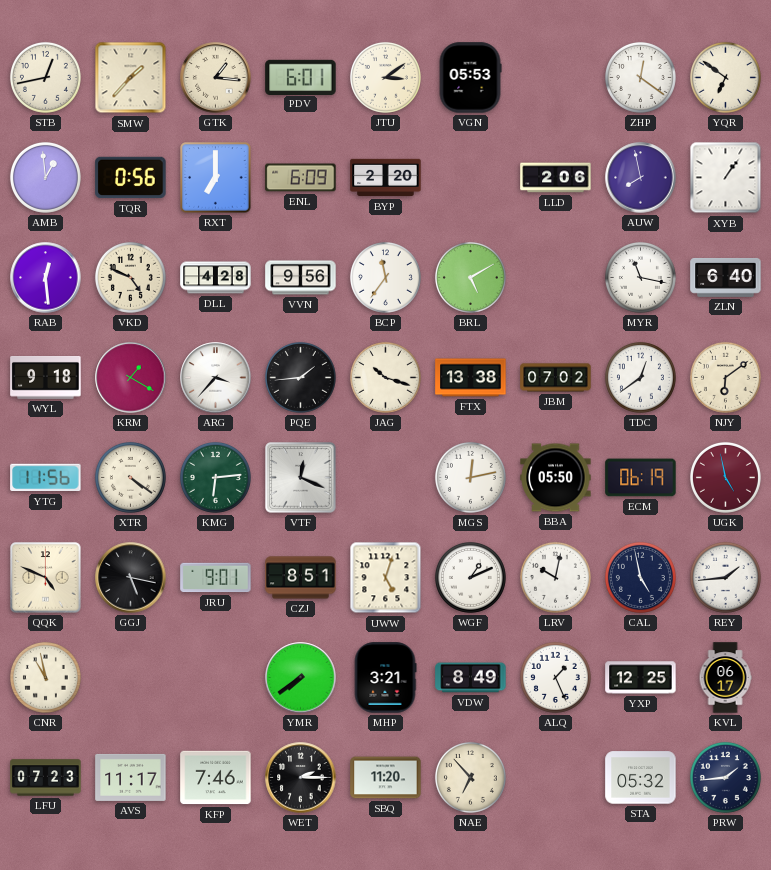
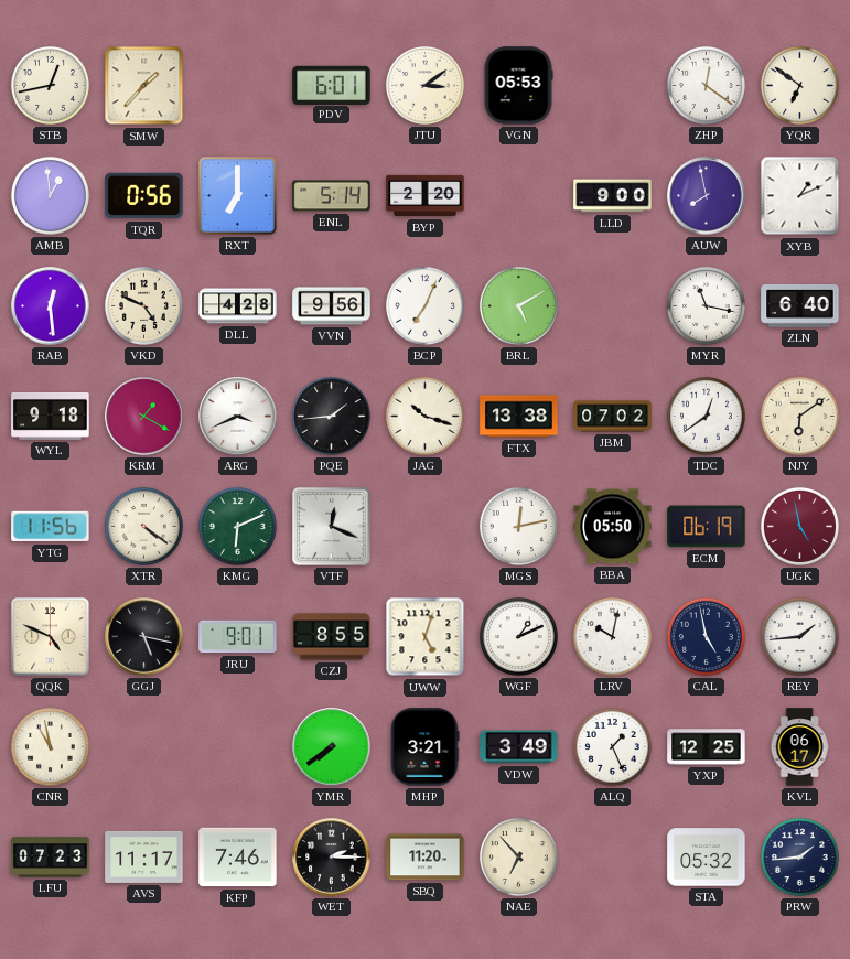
GTK: 1:16 -> none (216, 78)
ENL: 6:09 -> 5:14 (332, 196)
LLD: 2:06 -> 9:00 (613, 196)
XYB: 1:06 -> 1:11 (800, 196)
BCP: 11:36 -> 7:04 (424, 305)
ARG: 3:37 -> 3:41 (238, 417)
KMG: 6:14 -> 6:11 (237, 526)
CZJ: 8:51 -> 8:55 (332, 637)
VDW: 8:49 -> 3:49 (519, 747)
